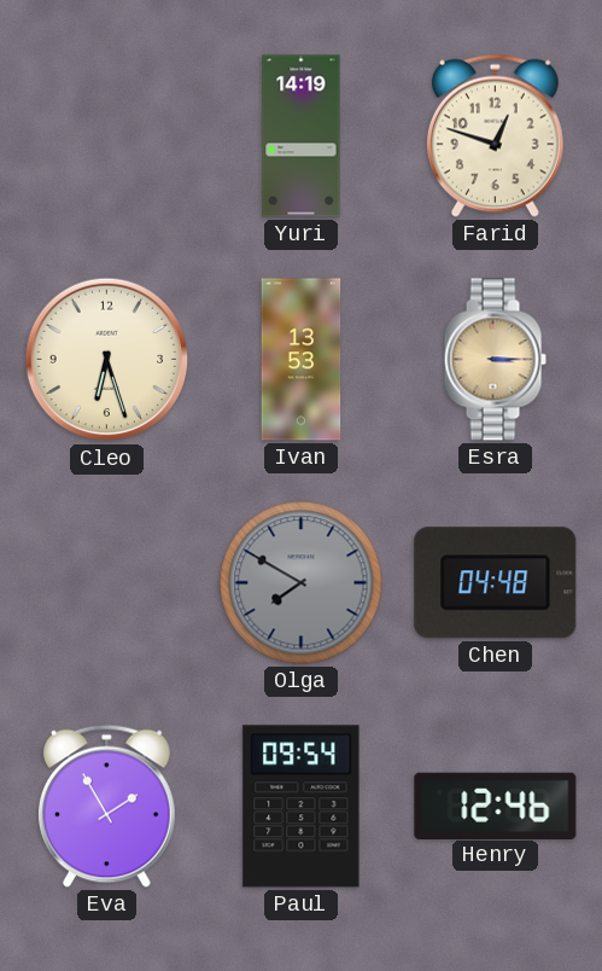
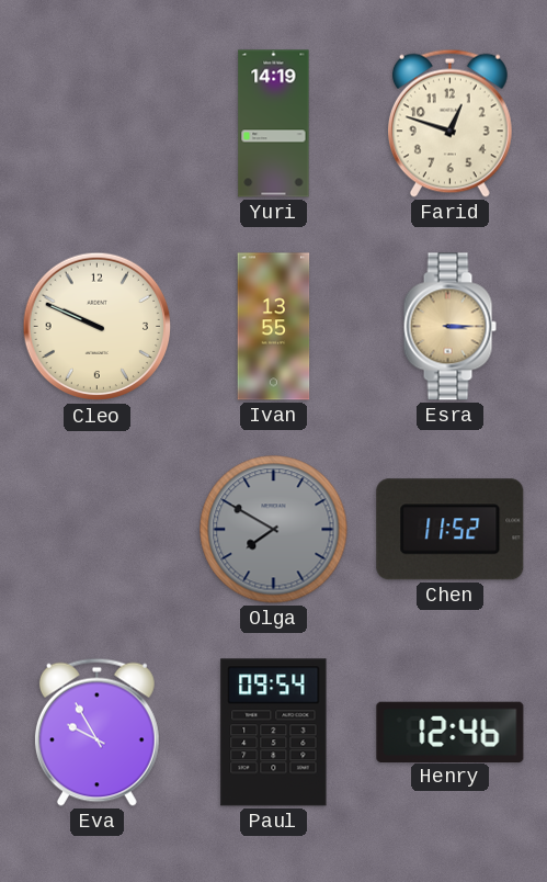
Cleo: 6:27 -> 9:49 (98, 327)
Ivan: 13:53 -> 13:55 (274, 327)
Chen: 04:48 -> 11:52 (451, 530)
Eva: 1:55 -> 9:55 (96, 732)
